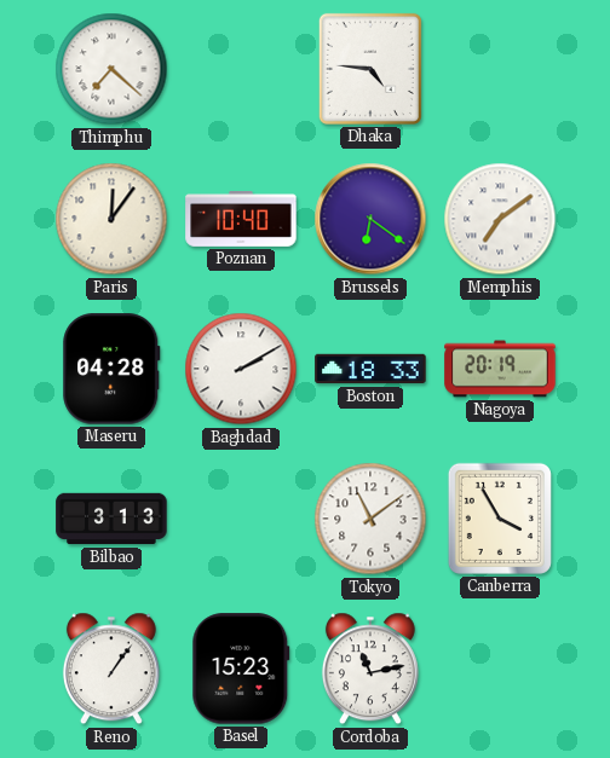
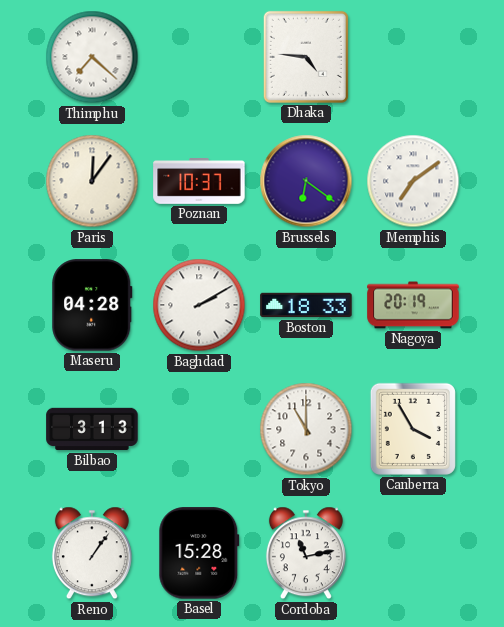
Poznan: 10:40 -> 10:37 (199, 182)
Tokyo: 11:09 -> 11:00 (306, 429)
Basel: 15:23 -> 15:28 (199, 553)
